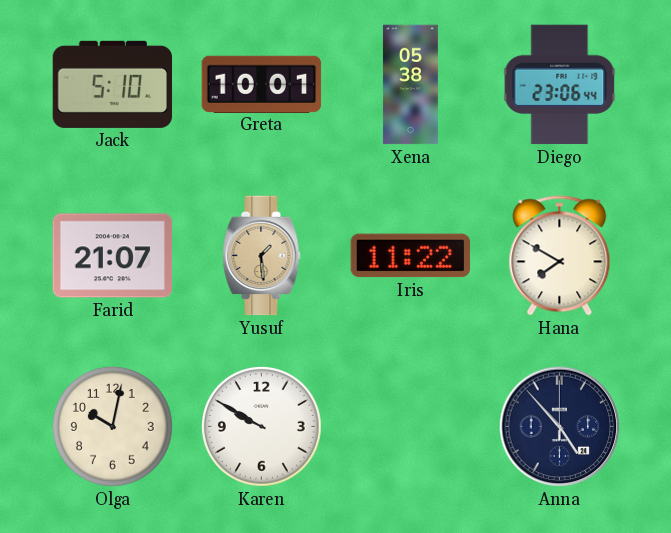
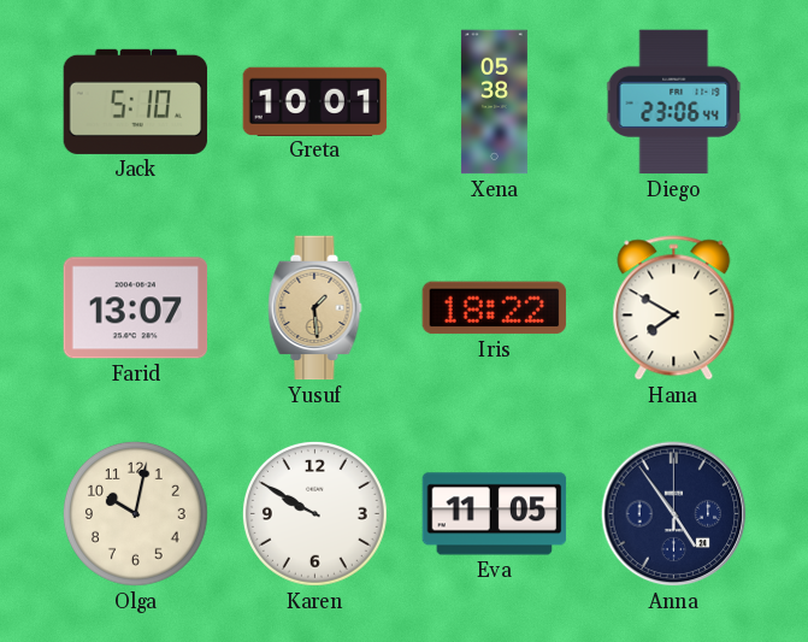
Farid: 21:07 -> 13:07 (136, 308)
Iris: 11:22 -> 18:22 (495, 308)
Eva: none -> 11:05 (495, 514)
Anna: 4:53 -> 4:54 (674, 514)
